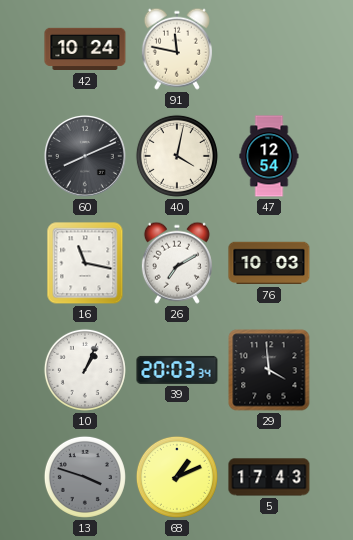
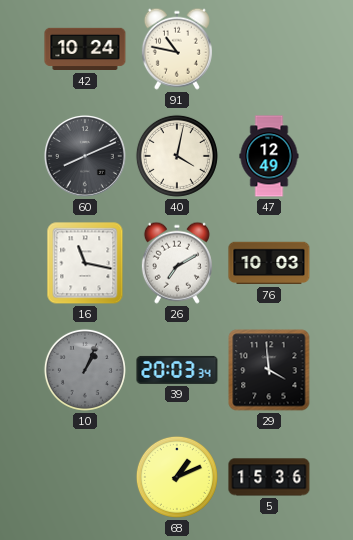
91: 11:47 -> 10:47 (177, 49)
47: 12:54 -> 12:49 (269, 156)
10 dial: white -> grey (85, 370)
13: 3:48 -> none (85, 477)
5: 17:43 -> 15:36 (269, 477)
